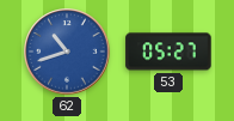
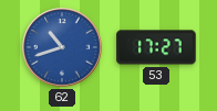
53: 05:27 -> 17:27 (156, 47)
